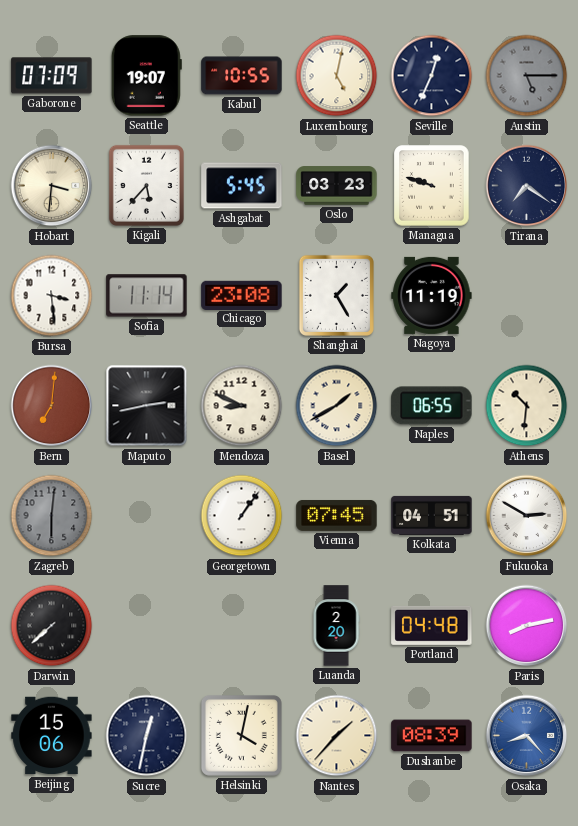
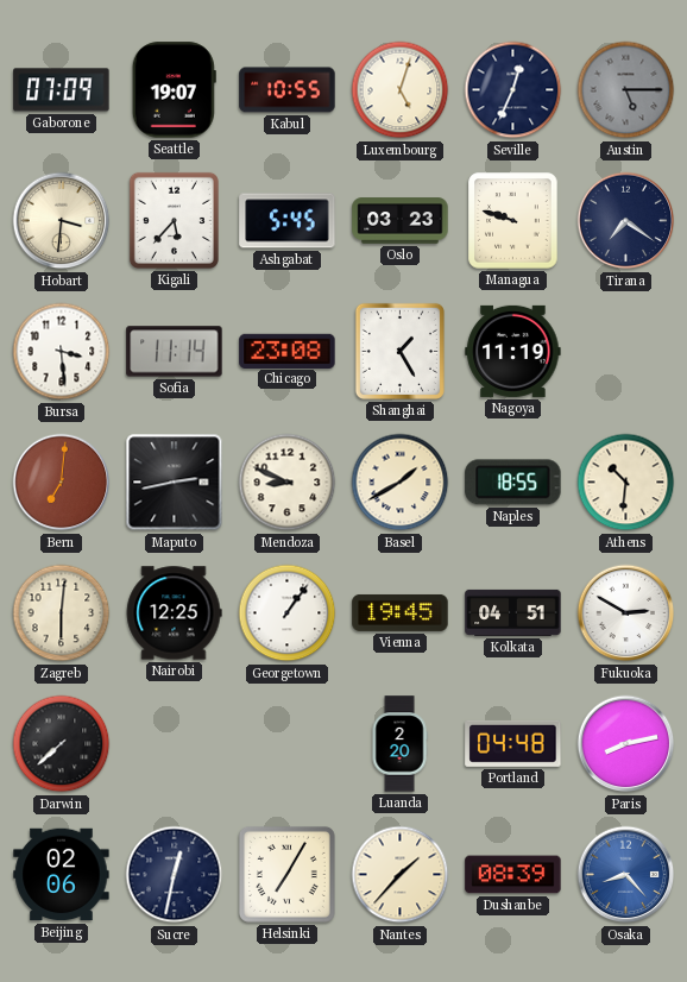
Luxembourg: 5:02 -> 5:03 (401, 90)
Naples: 06:55 -> 18:55 (513, 483)
Zagreb dial: grey -> cream (62, 613)
Nairobi: none -> 12:25 (174, 613)
Vienna: 07:45 -> 19:45 (401, 612)
Beijing: 15:06 -> 02:06 (62, 875)
Helsinki: 4:02 -> 7:05 (286, 874)
